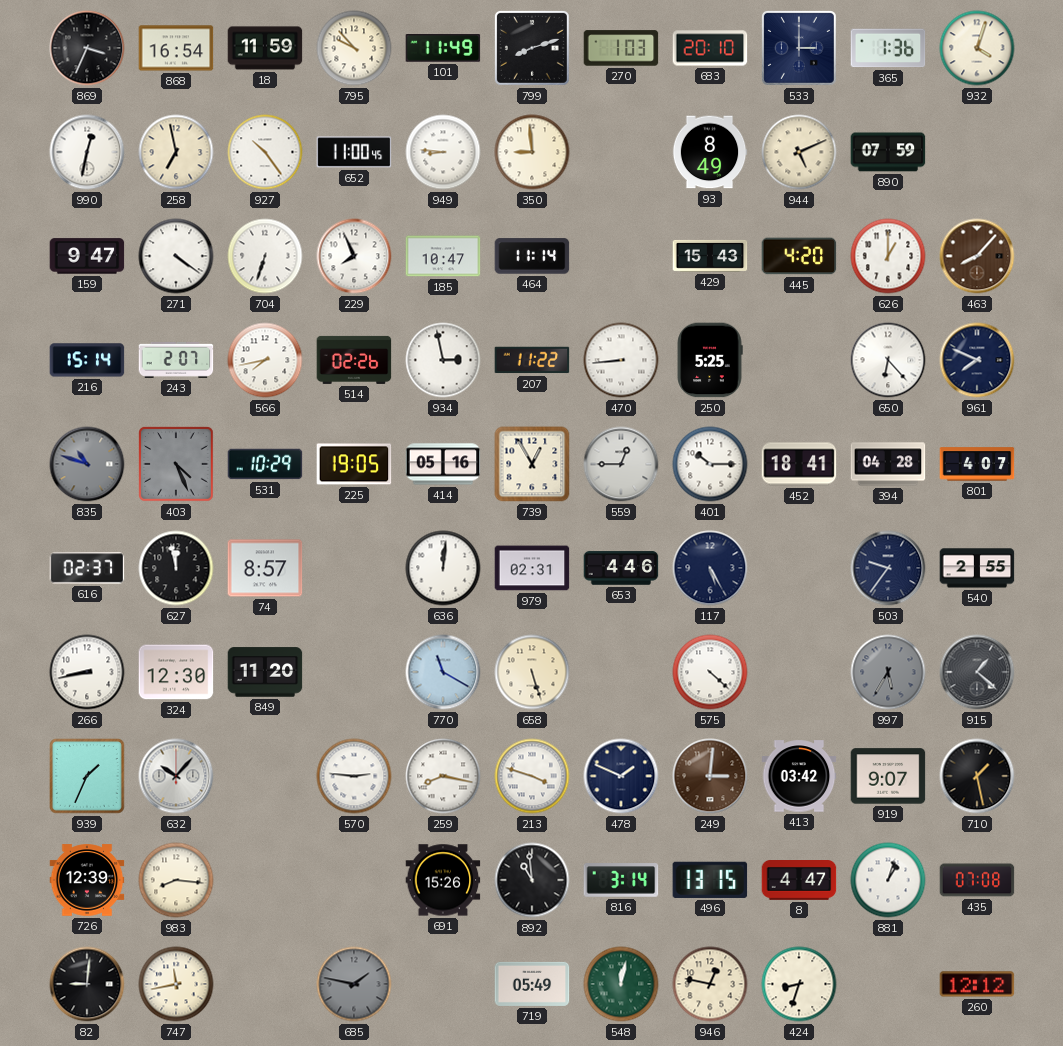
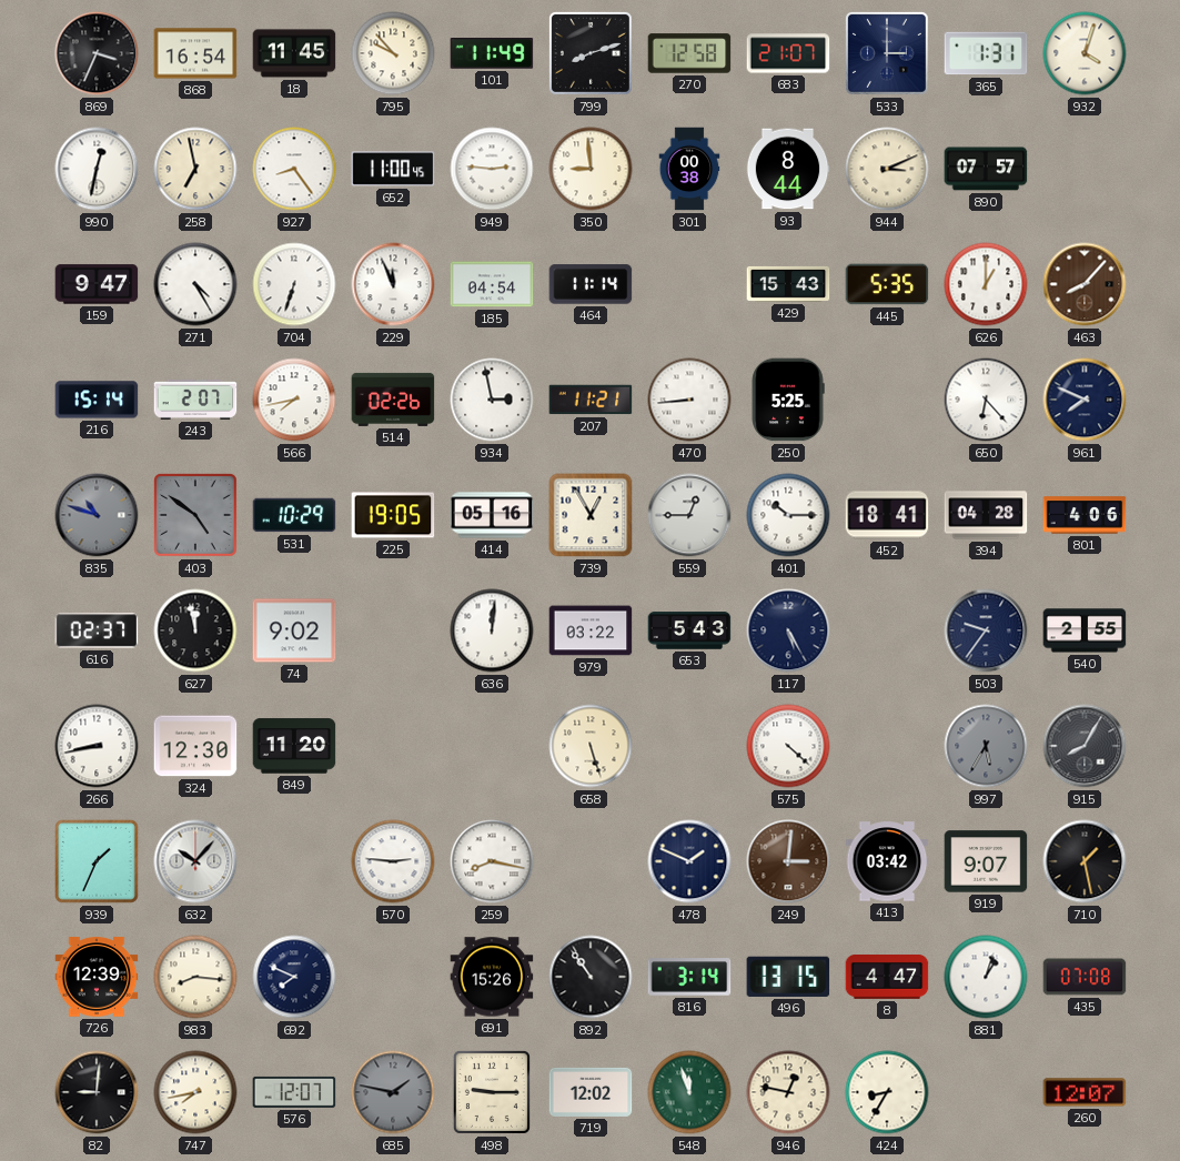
18: 11:59 -> 11:45 (294, 53)
270: 1:03 -> 12:58 (689, 53)
683: 20:10 -> 21:07 (788, 53)
365: 1:36 -> 1:31 (986, 53)
927: 10:24 -> 8:24 (294, 169)
949: 8:46 -> 2:46 (492, 169)
301: none -> 00:38 (689, 169)
93: 8:49 -> 8:44 (788, 169)
944: 5:11 -> 3:11 (887, 169)
890: 07:59 -> 07:57 (986, 169)
271: 4:21 -> 4:25 (195, 284)
229: 7:56 -> 11:56 (393, 284)
185: 10:47 -> 04:54 (492, 284)
445: 4:20 -> 5:35 (887, 284)
207: 11:22 -> 11:21 (591, 400)
403: 4:26 -> 4:51 (196, 516)
801: 4:07 -> 4:06 (1085, 515)
74: 8:57 -> 9:02 (294, 630)
979: 02:31 -> 03:22 (591, 630)
653: 4:46 -> 5:43 (689, 630)
770: 11:20 -> none (443, 672)
915: 1:22 -> 8:05 (1085, 746)
213: 3:48 -> none (532, 776)
692: none -> 7:49 (294, 977)
892: 10:59 -> 10:54 (591, 977)
747: 11:43 -> 7:43 (195, 1092)
576: none -> 12:07 (294, 1092)
498: none -> 9:15 (492, 1092)
719: 05:49 -> 12:02 (591, 1092)
548: 12:02 -> 11:57 (689, 1092)
424: 8:33 -> 8:35 (887, 1092)
260: 12:12 -> 12:07 (1085, 1092)
